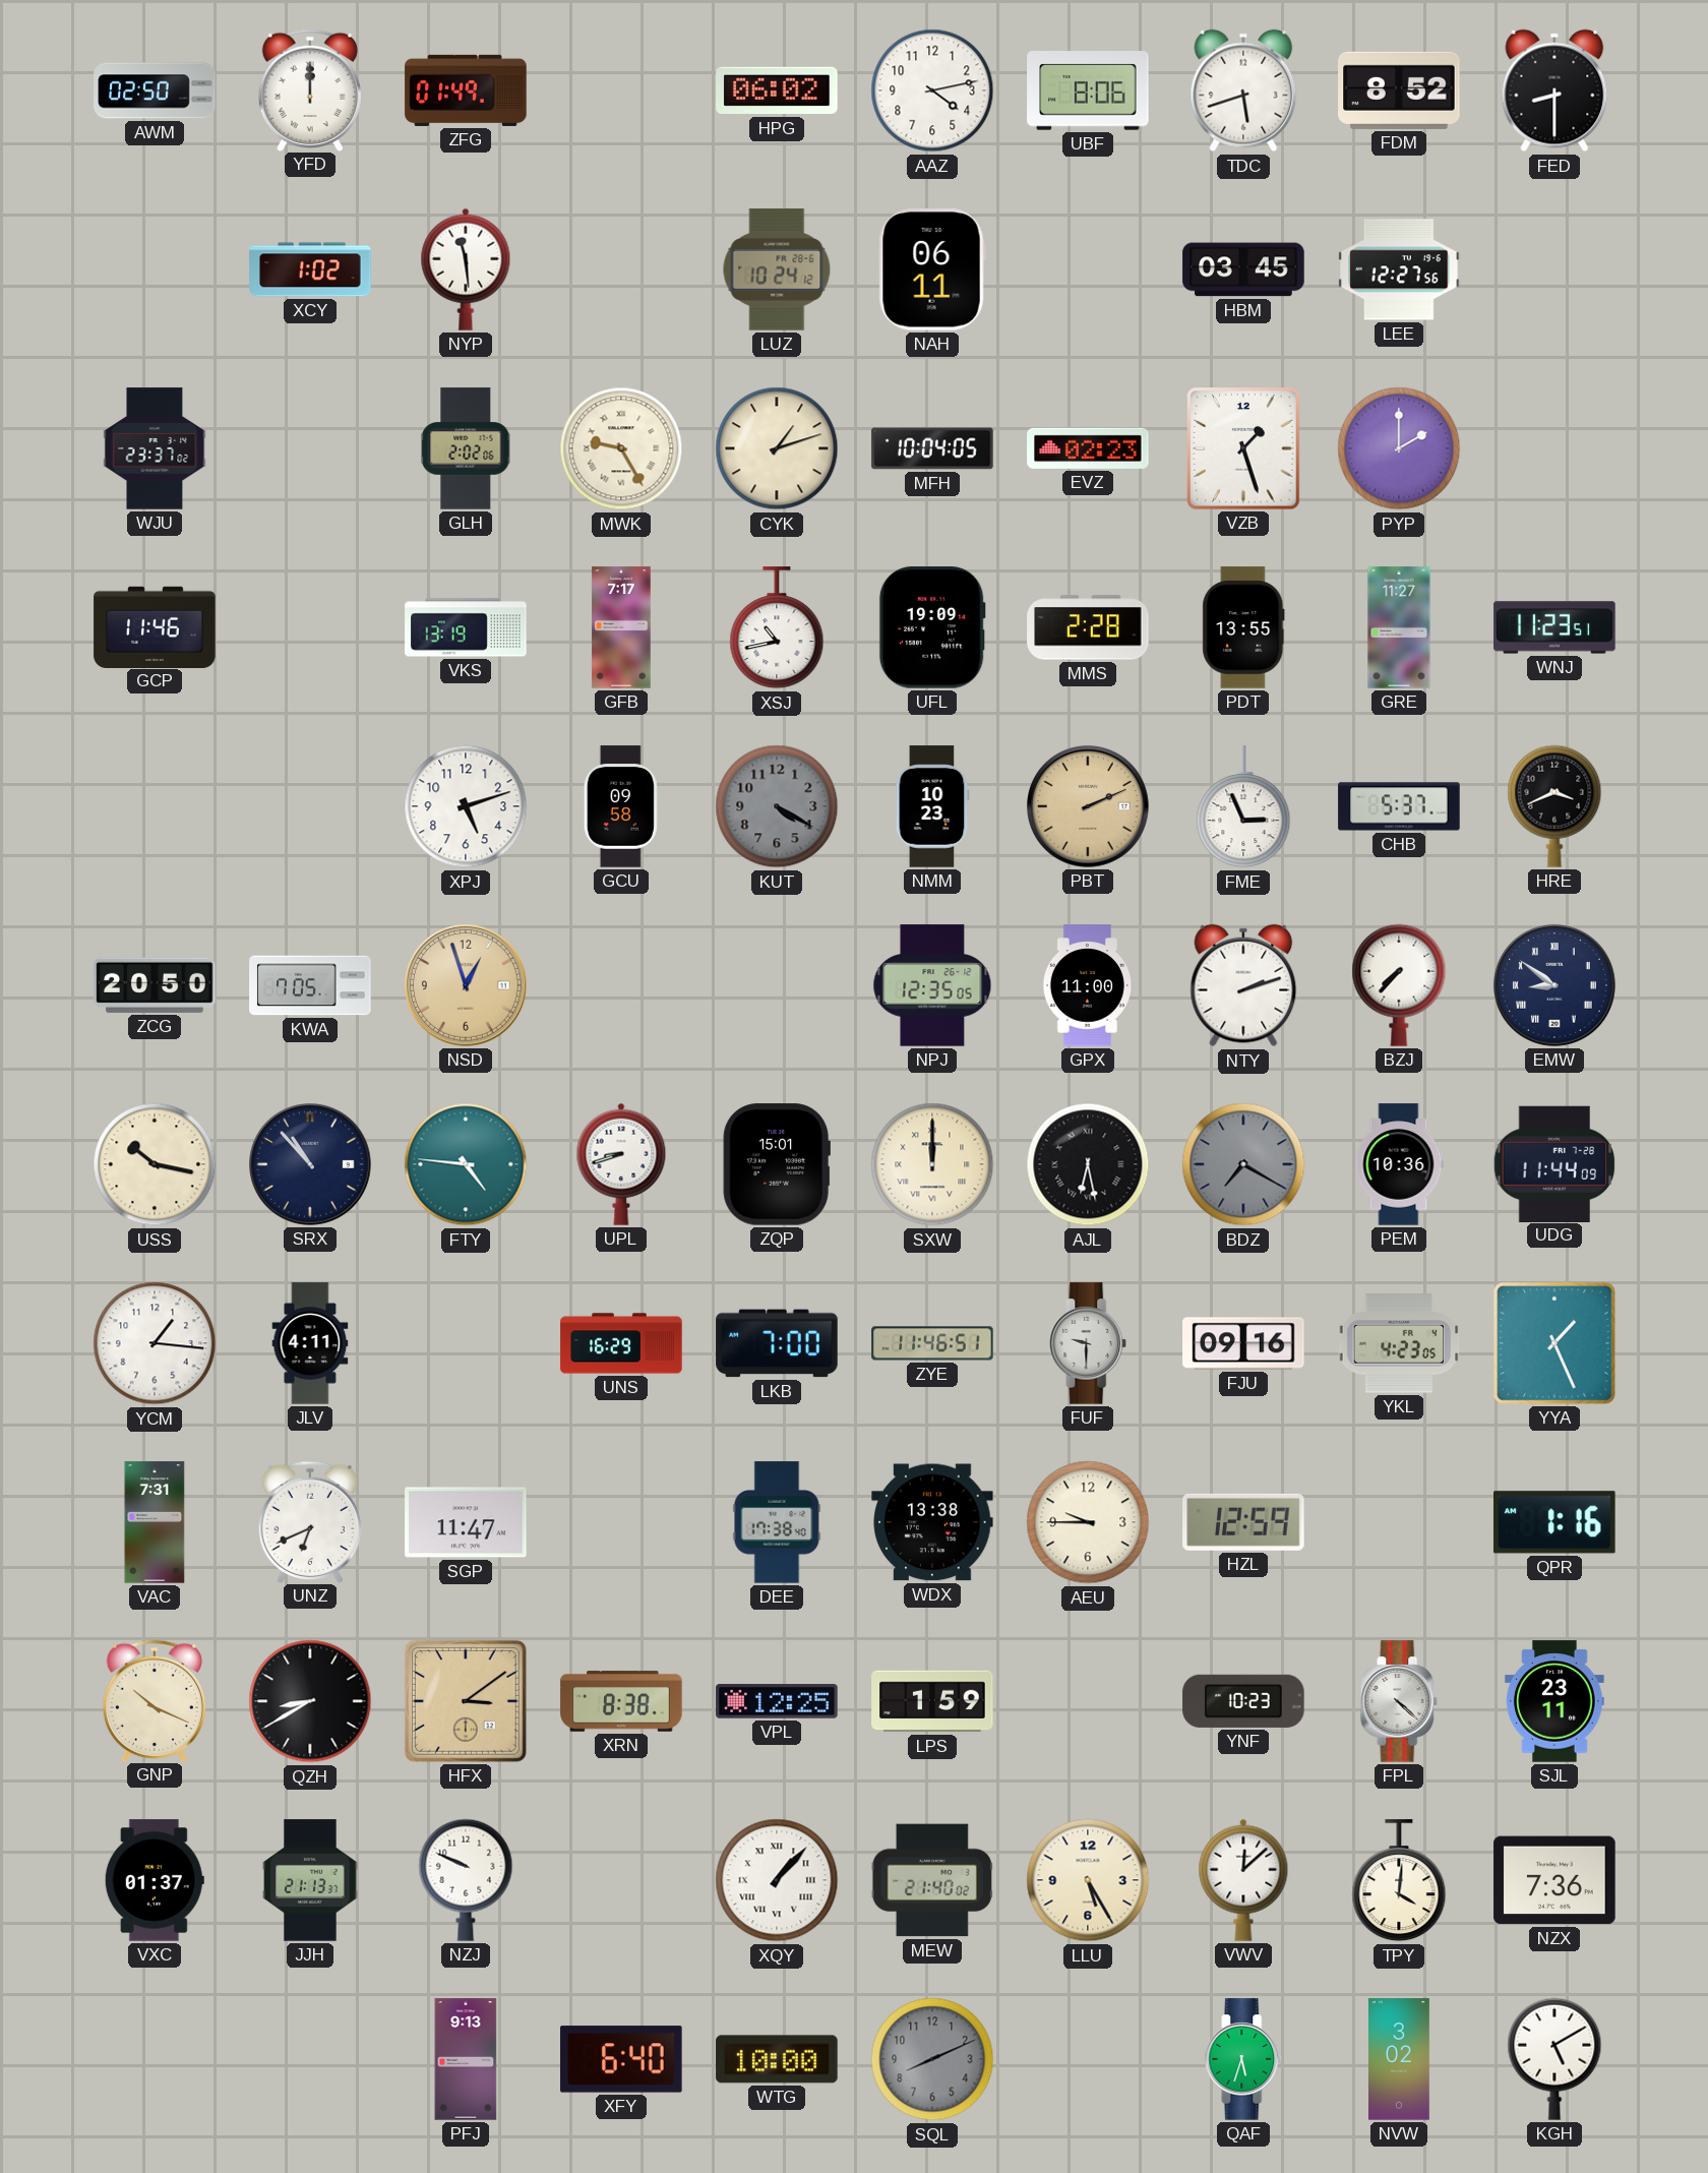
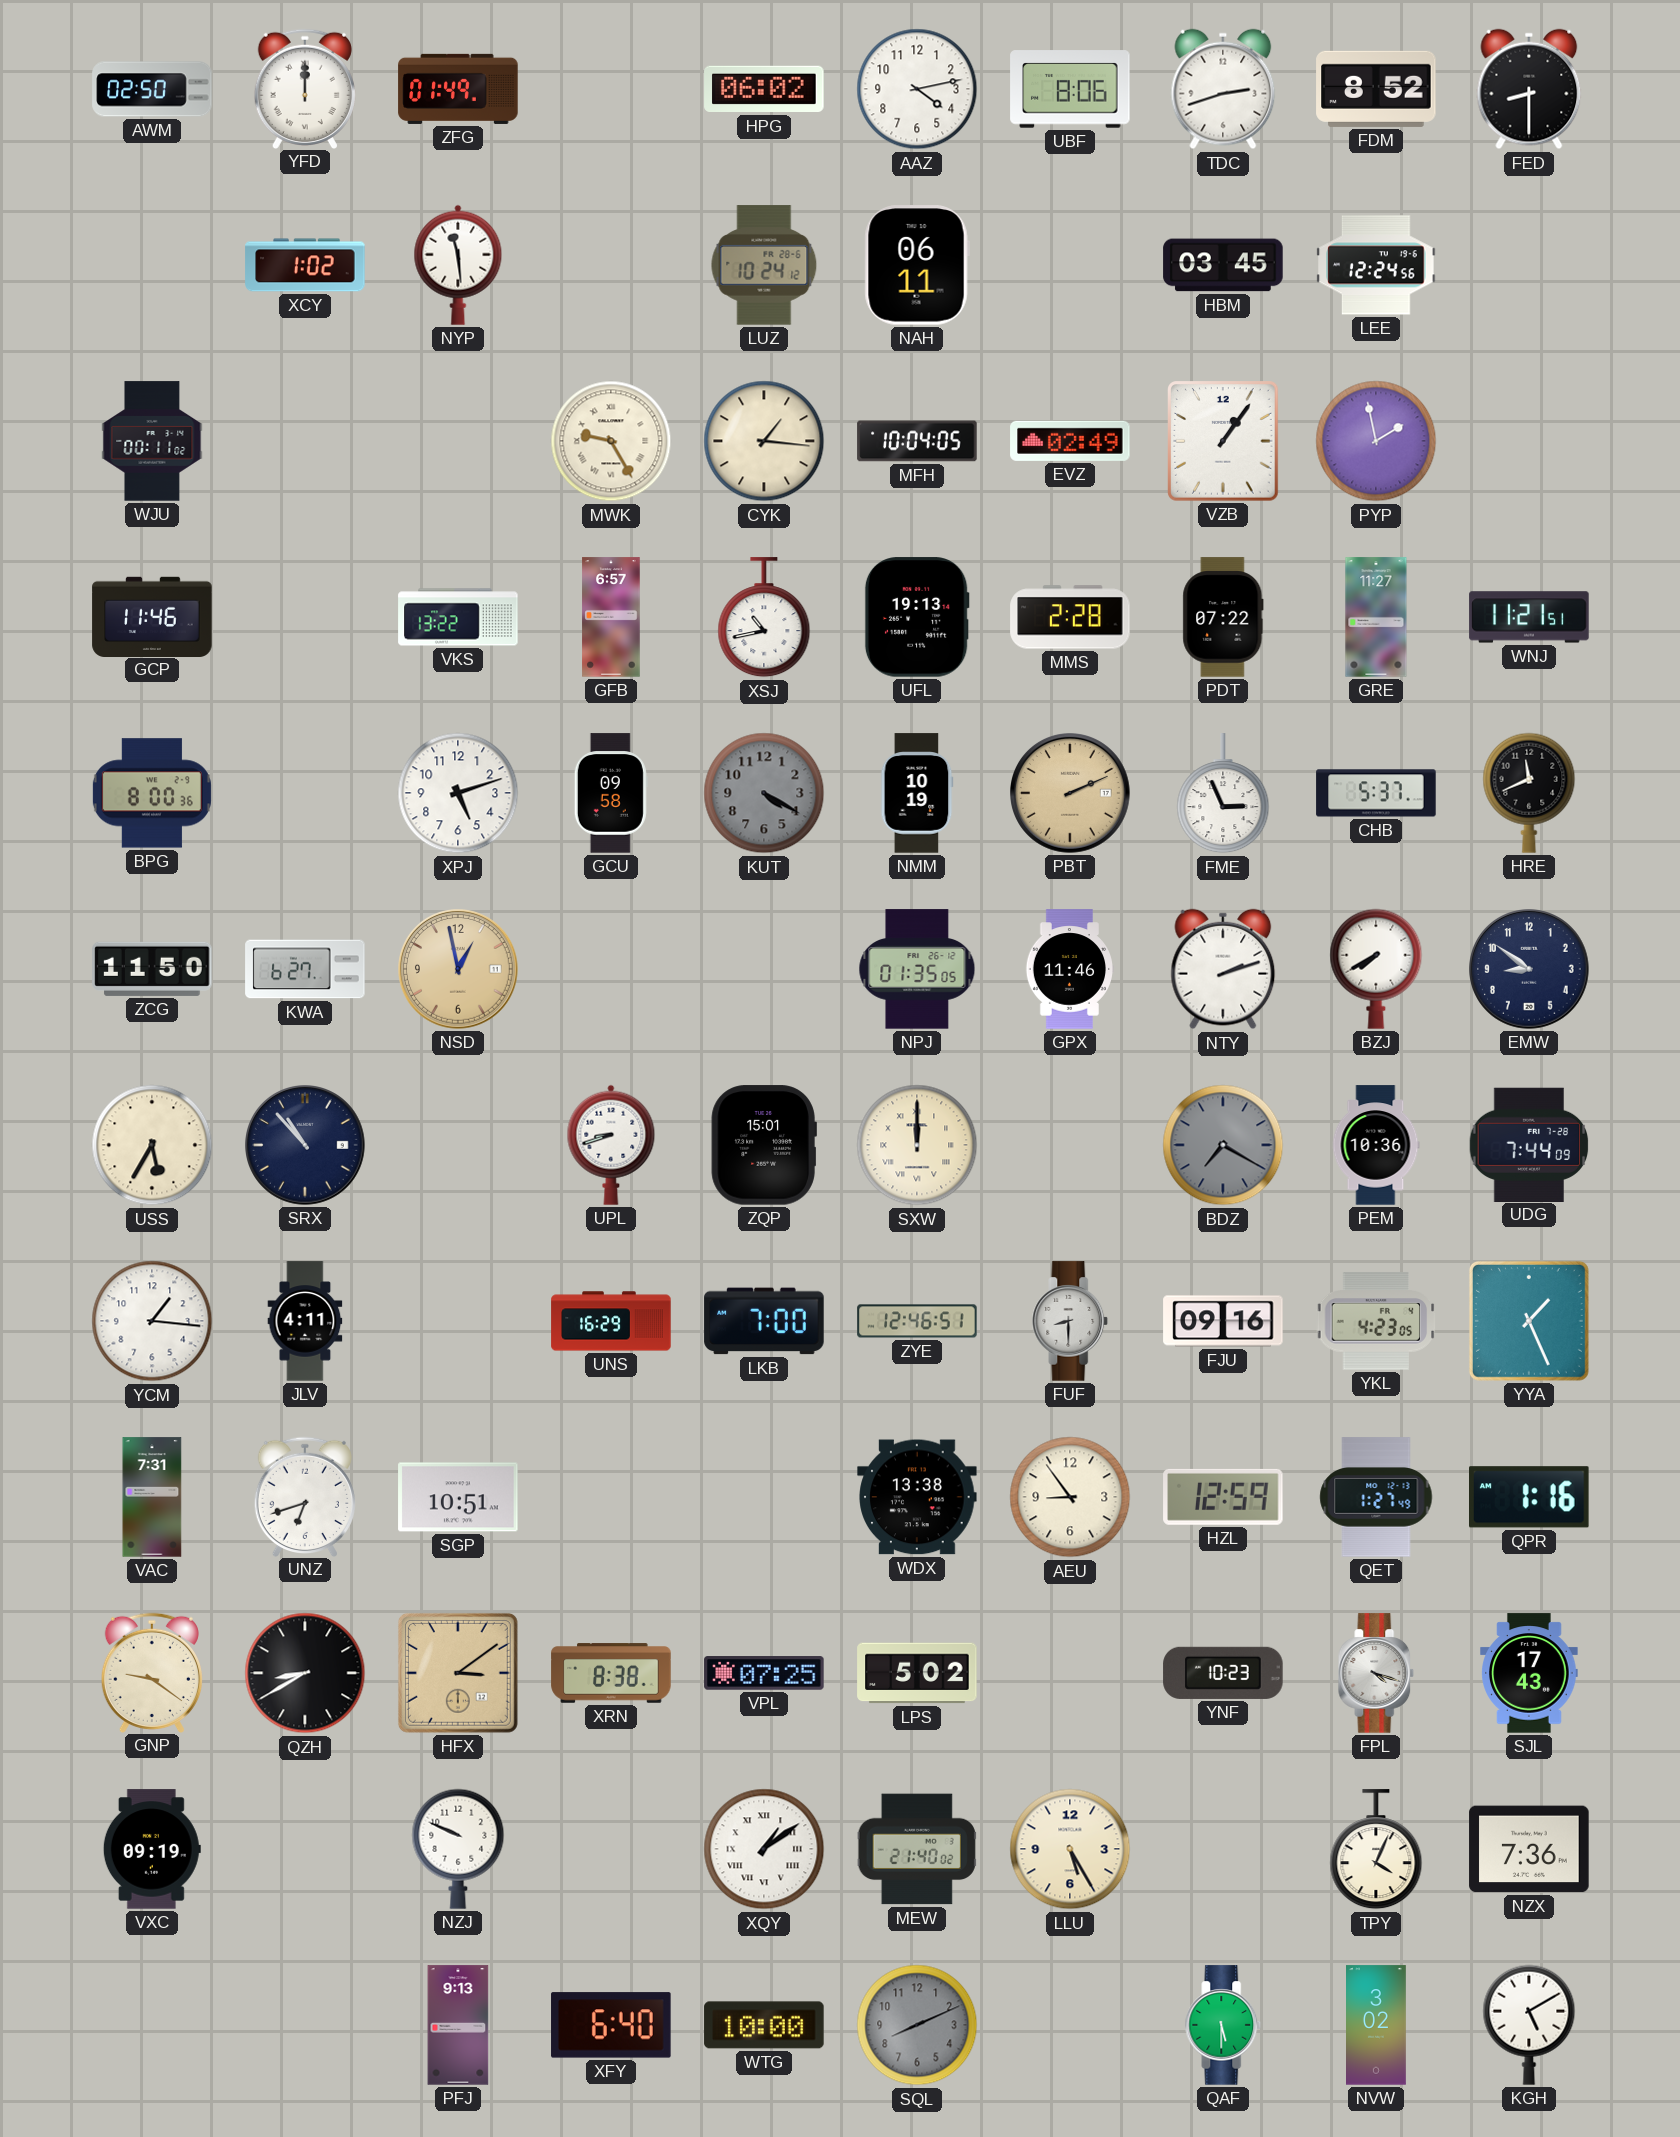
TDC: 5:42 -> 2:42 (1223, 89)
LEE: 12:27 -> 12:24 (1376, 265)
WJU: 23:37 -> 00:11 (152, 441)
GLH: 2:02 -> none (466, 448)
CYK: 1:12 -> 1:16 (764, 441)
EVZ: 02:23 -> 02:49 (1070, 441)
VZB: 1:27 -> 1:06 (1223, 441)
PYP: 2:00 -> 1:58 (1376, 441)
VKS: 13:19 -> 13:22 (458, 617)
GFB: 7:17 -> 6:57 (611, 617)
UFL: 19:09 -> 19:13 (917, 617)
PDT: 13:55 -> 07:22 (1223, 617)
WNJ: 11:23 -> 11:21 (1529, 617)
BPG: none -> 8:00 (152, 793)
NMM: 10:23 -> 10:19 (917, 793)
HRE: 3:41 -> 11:41 (1529, 793)
ZCG: 20:50 -> 11:50 (152, 969)
KWA: 7:05 -> 6:27 (305, 969)
NSD: 12:57 -> 12:58 (459, 970)
NPJ: 12:35 -> 01:35 (917, 969)
GPX: 11:00 -> 11:46 (1069, 969)
BZJ: 7:37 -> 7:40 (1376, 969)
EMW numerals: Roman -> Arabic (1530, 970)
USS: 10:17 -> 5:35 (152, 1145)
FTY: 4:46 -> none (466, 1164)
AJL: 6:28 -> none (1088, 1164)
UDG: 11:44 -> 7:44 (1529, 1144)
ZYE: 11:46 -> 12:46 (917, 1321)
FUF: 9:30 -> 8:30 (1070, 1321)
UNZ: 6:41 -> 6:42 (305, 1496)
SGP: 11:47 -> 10:51 (458, 1497)
DEE: 17:38 -> none (777, 1522)
AEU: 9:45 -> 8:54 (1070, 1497)
QET: none -> 1:27 (1376, 1497)
GNP: 10:19 -> 9:21 (152, 1672)
VPL: 12:25 -> 07:25 (764, 1673)
LPS: 1:59 -> 5:02 (917, 1673)
FPL: 4:22 -> 4:18 (1376, 1673)
SJL: 23:11 -> 17:43 (1529, 1673)
VXC: 01:37 -> 09:19 (152, 1849)
JJH: 21:13 -> none (310, 1880)
XQY: 1:07 -> 1:09 (764, 1849)
VWV: 12:08 -> none (1243, 1880)
TPY: 4:01 -> 4:04 (1376, 1850)
QAF: 5:33 -> 5:30 (1223, 2025)
